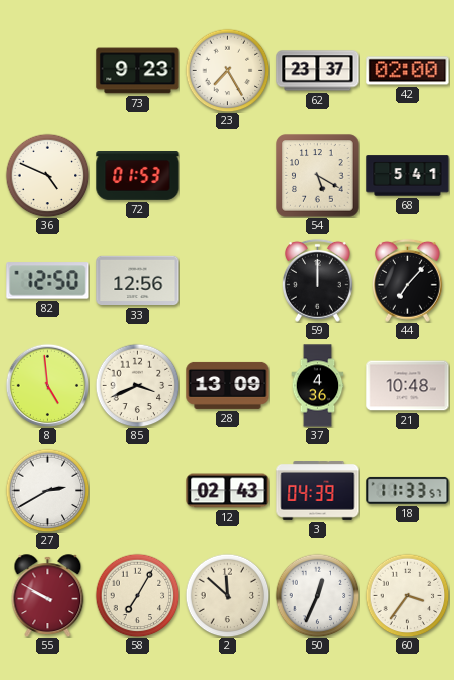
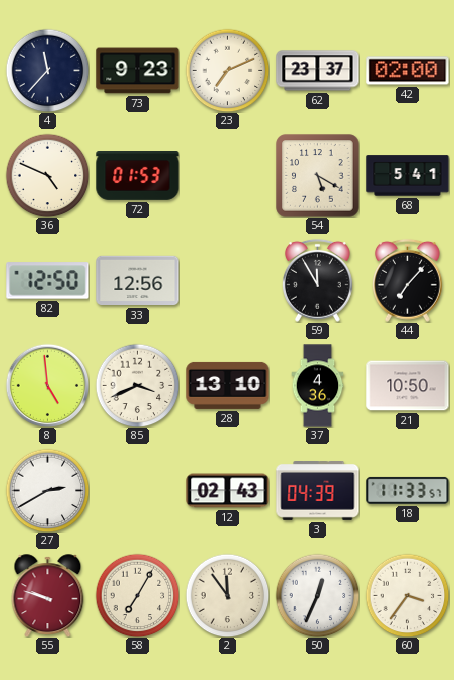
4: none -> 11:37 (47, 70)
23: 7:25 -> 7:11 (227, 70)
59: 12:00 -> 11:55 (318, 280)
28: 13:09 -> 13:10 (228, 385)
21: 10:48 -> 10:50 (408, 386)
55: 9:50 -> 9:48 (48, 595)
2: 11:52 -> 11:54 (227, 595)
